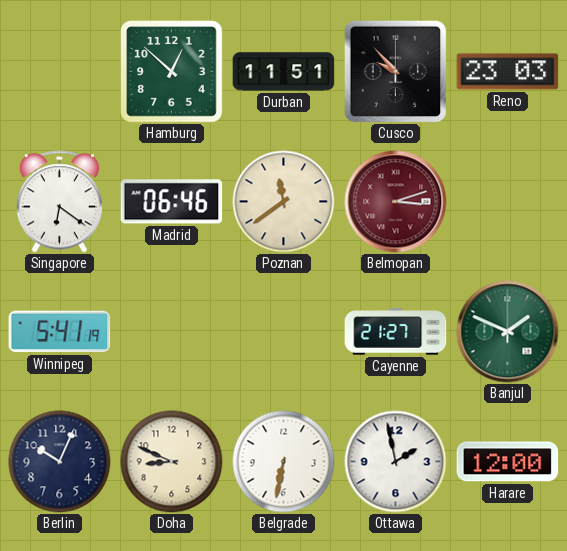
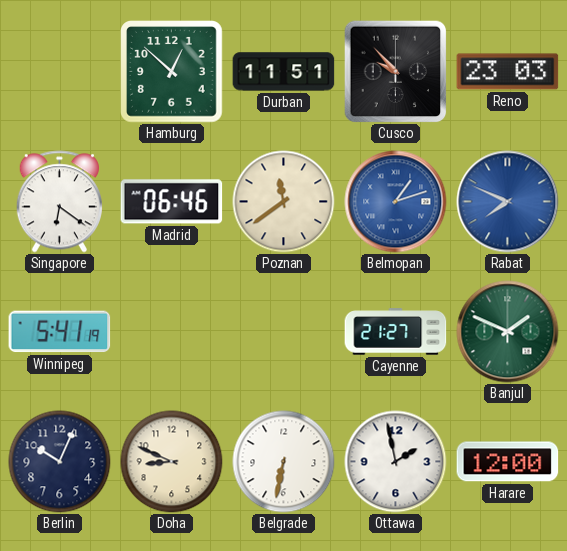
Belmopan: 3:12 -> 1:12 (396, 202)
Belmopan dial: burgundy -> blue (396, 202)
Rabat: none -> 7:49 (508, 202)
